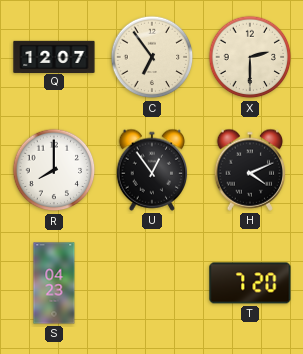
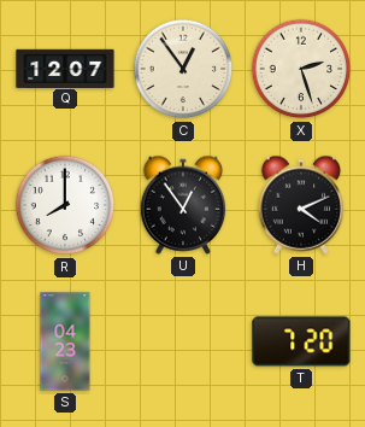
C: 6:54 -> 12:54 (183, 69)
X: 2:30 -> 2:27 (301, 69)
